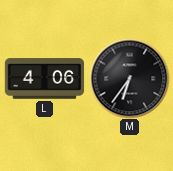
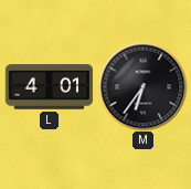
L: 4:06 -> 4:01 (49, 87)
